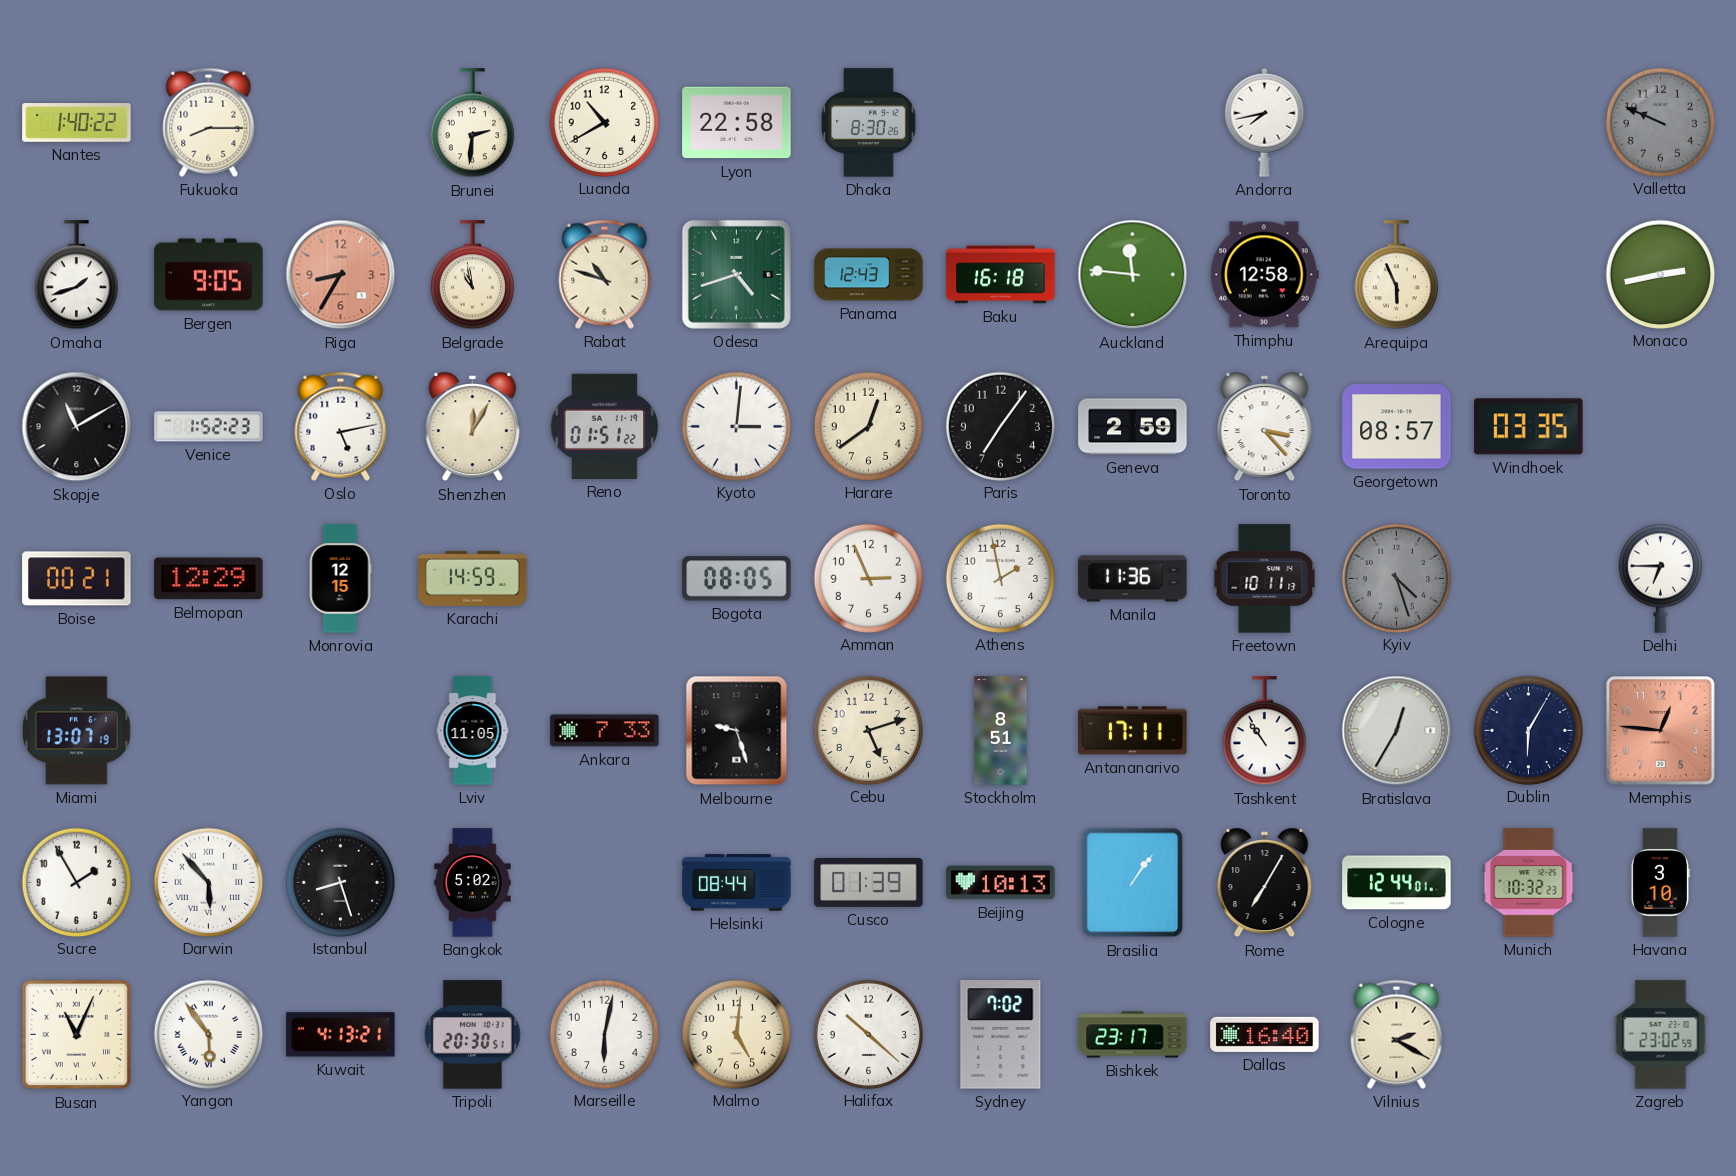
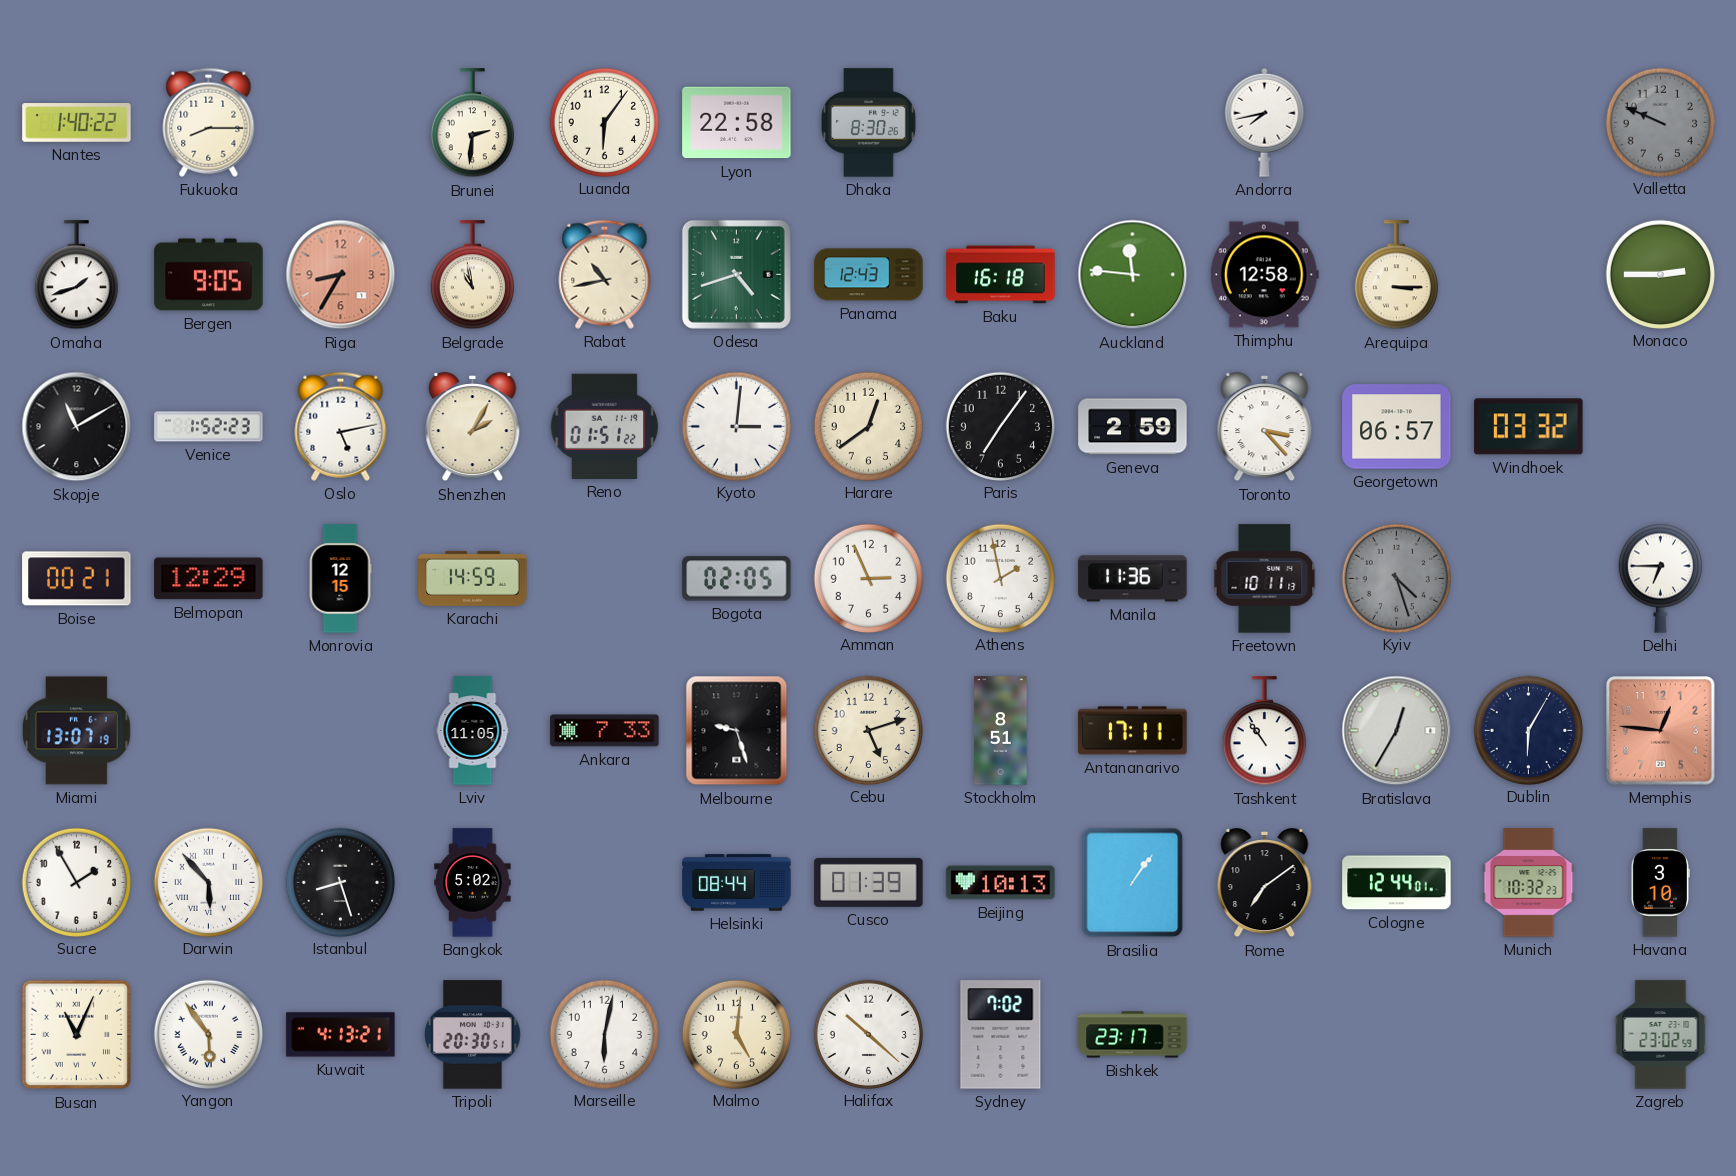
Luanda: 10:40 -> 6:06 (604, 122)
Rabat: 10:48 -> 10:43 (605, 274)
Arequipa: 5:56 -> 3:15 (1396, 275)
Monaco: 2:43 -> 2:45 (1660, 274)
Shenzhen: 12:05 -> 2:05 (473, 427)
Georgetown: 08:57 -> 06:57 (1397, 427)
Windhoek: 03:35 -> 03:32 (1529, 427)
Bogota: 08:05 -> 02:05 (737, 579)
Rome: 7:05 -> 7:09 (1265, 883)
Dallas: 16:40 -> none (1265, 1034)
Vilnius: 2:20 -> none (1397, 1034)
